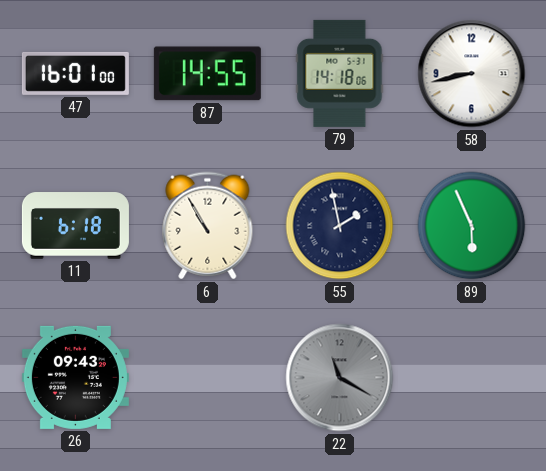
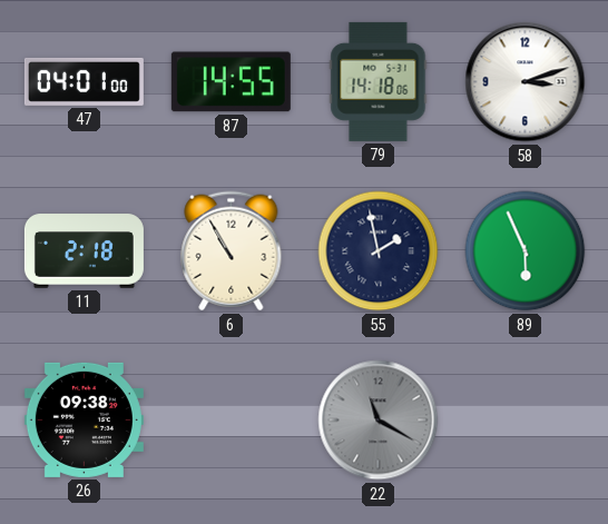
47: 16:01 -> 04:01 (84, 81)
58: 8:43 -> 3:12 (526, 82)
11: 6:18 -> 2:18 (84, 251)
26: 09:43 -> 09:38 (84, 419)
